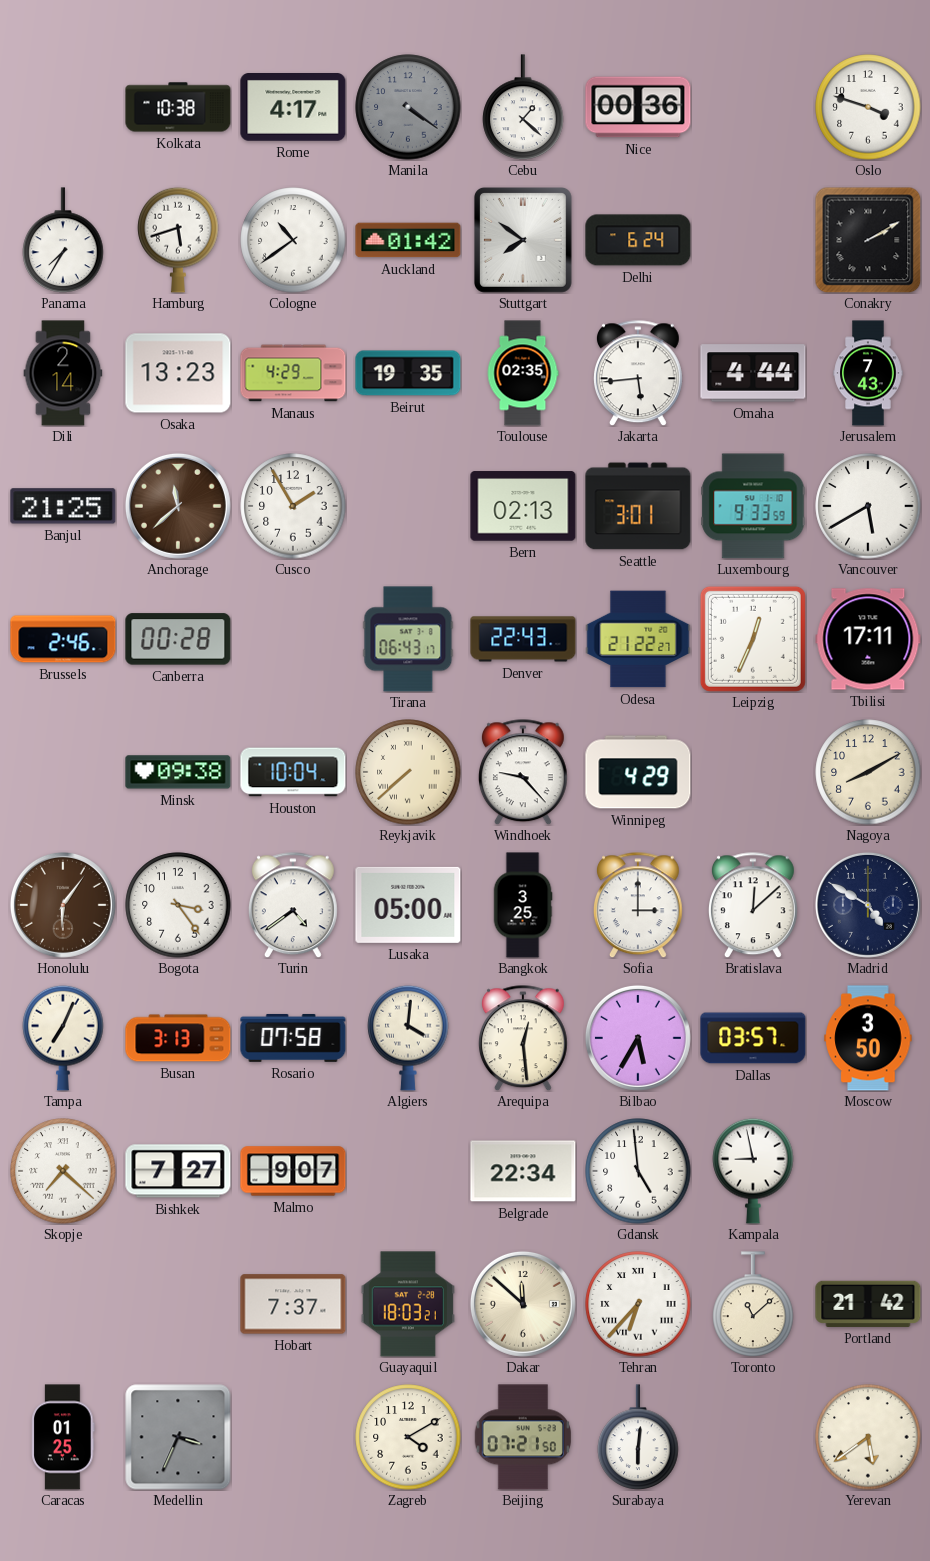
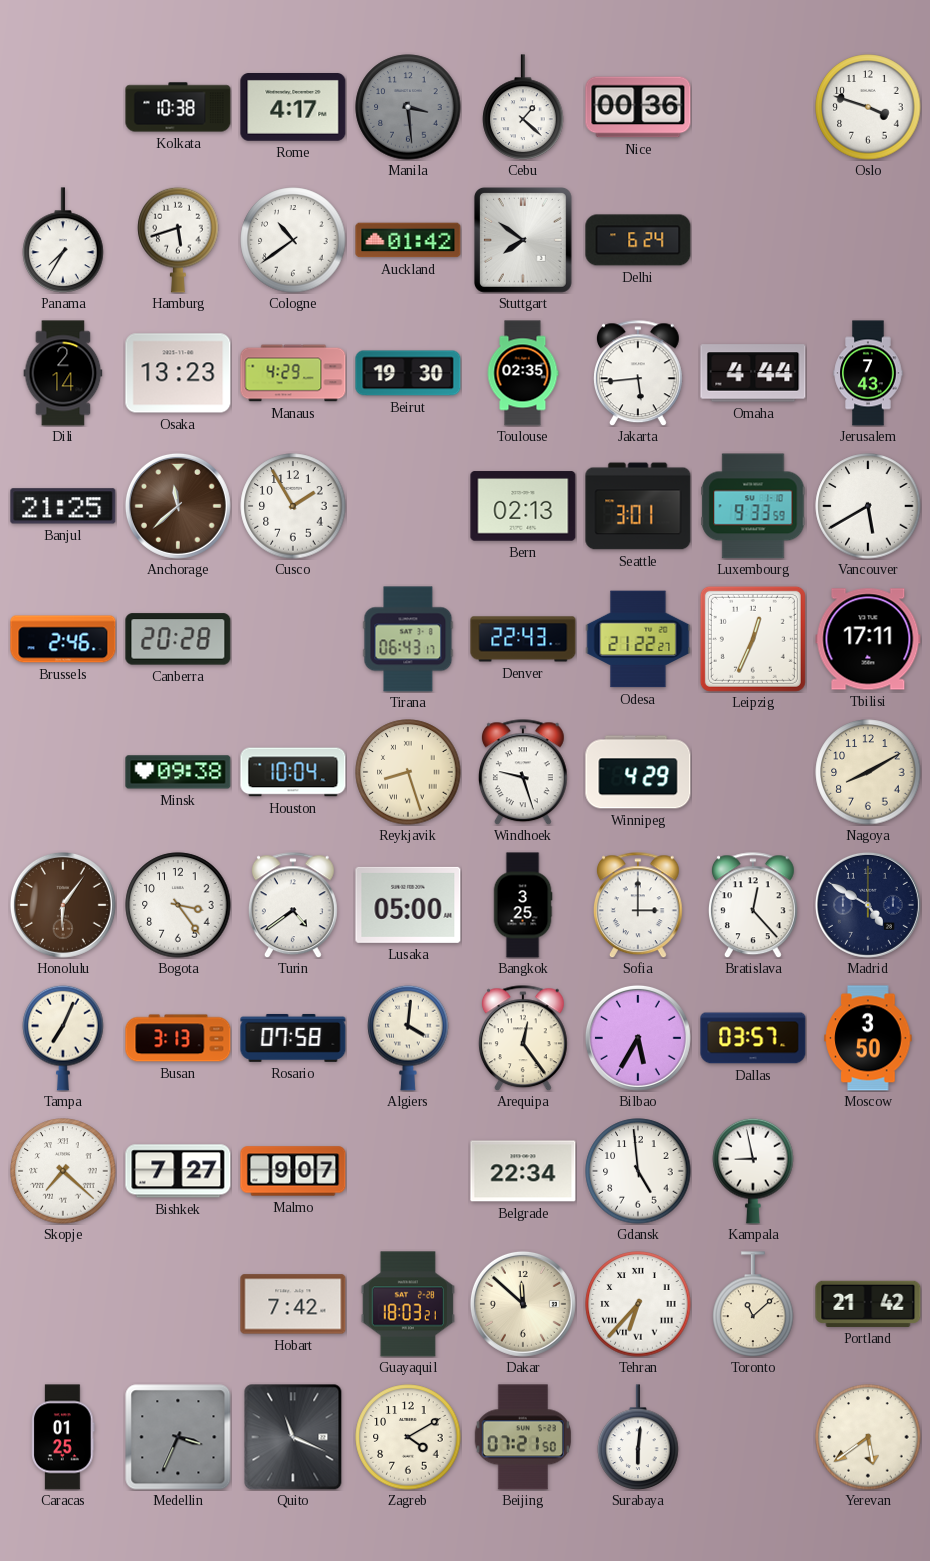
Manila: 4:21 -> 3:29 (408, 107)
Conakry: 2:10 -> none (868, 240)
Beirut: 19:35 -> 19:30 (408, 373)
Canberra: 00:28 -> 20:28 (178, 639)
Reykjavik: 7:38 -> 8:27 (408, 772)
Windhoek: 9:23 -> 9:27 (523, 772)
Bratislava: 12:08 -> 12:23 (753, 905)
Arequipa: 12:29 -> 12:24 (523, 1038)
Hobart: 7:37 -> 7:42 (293, 1304)
Quito: none -> 11:19 (293, 1437)
